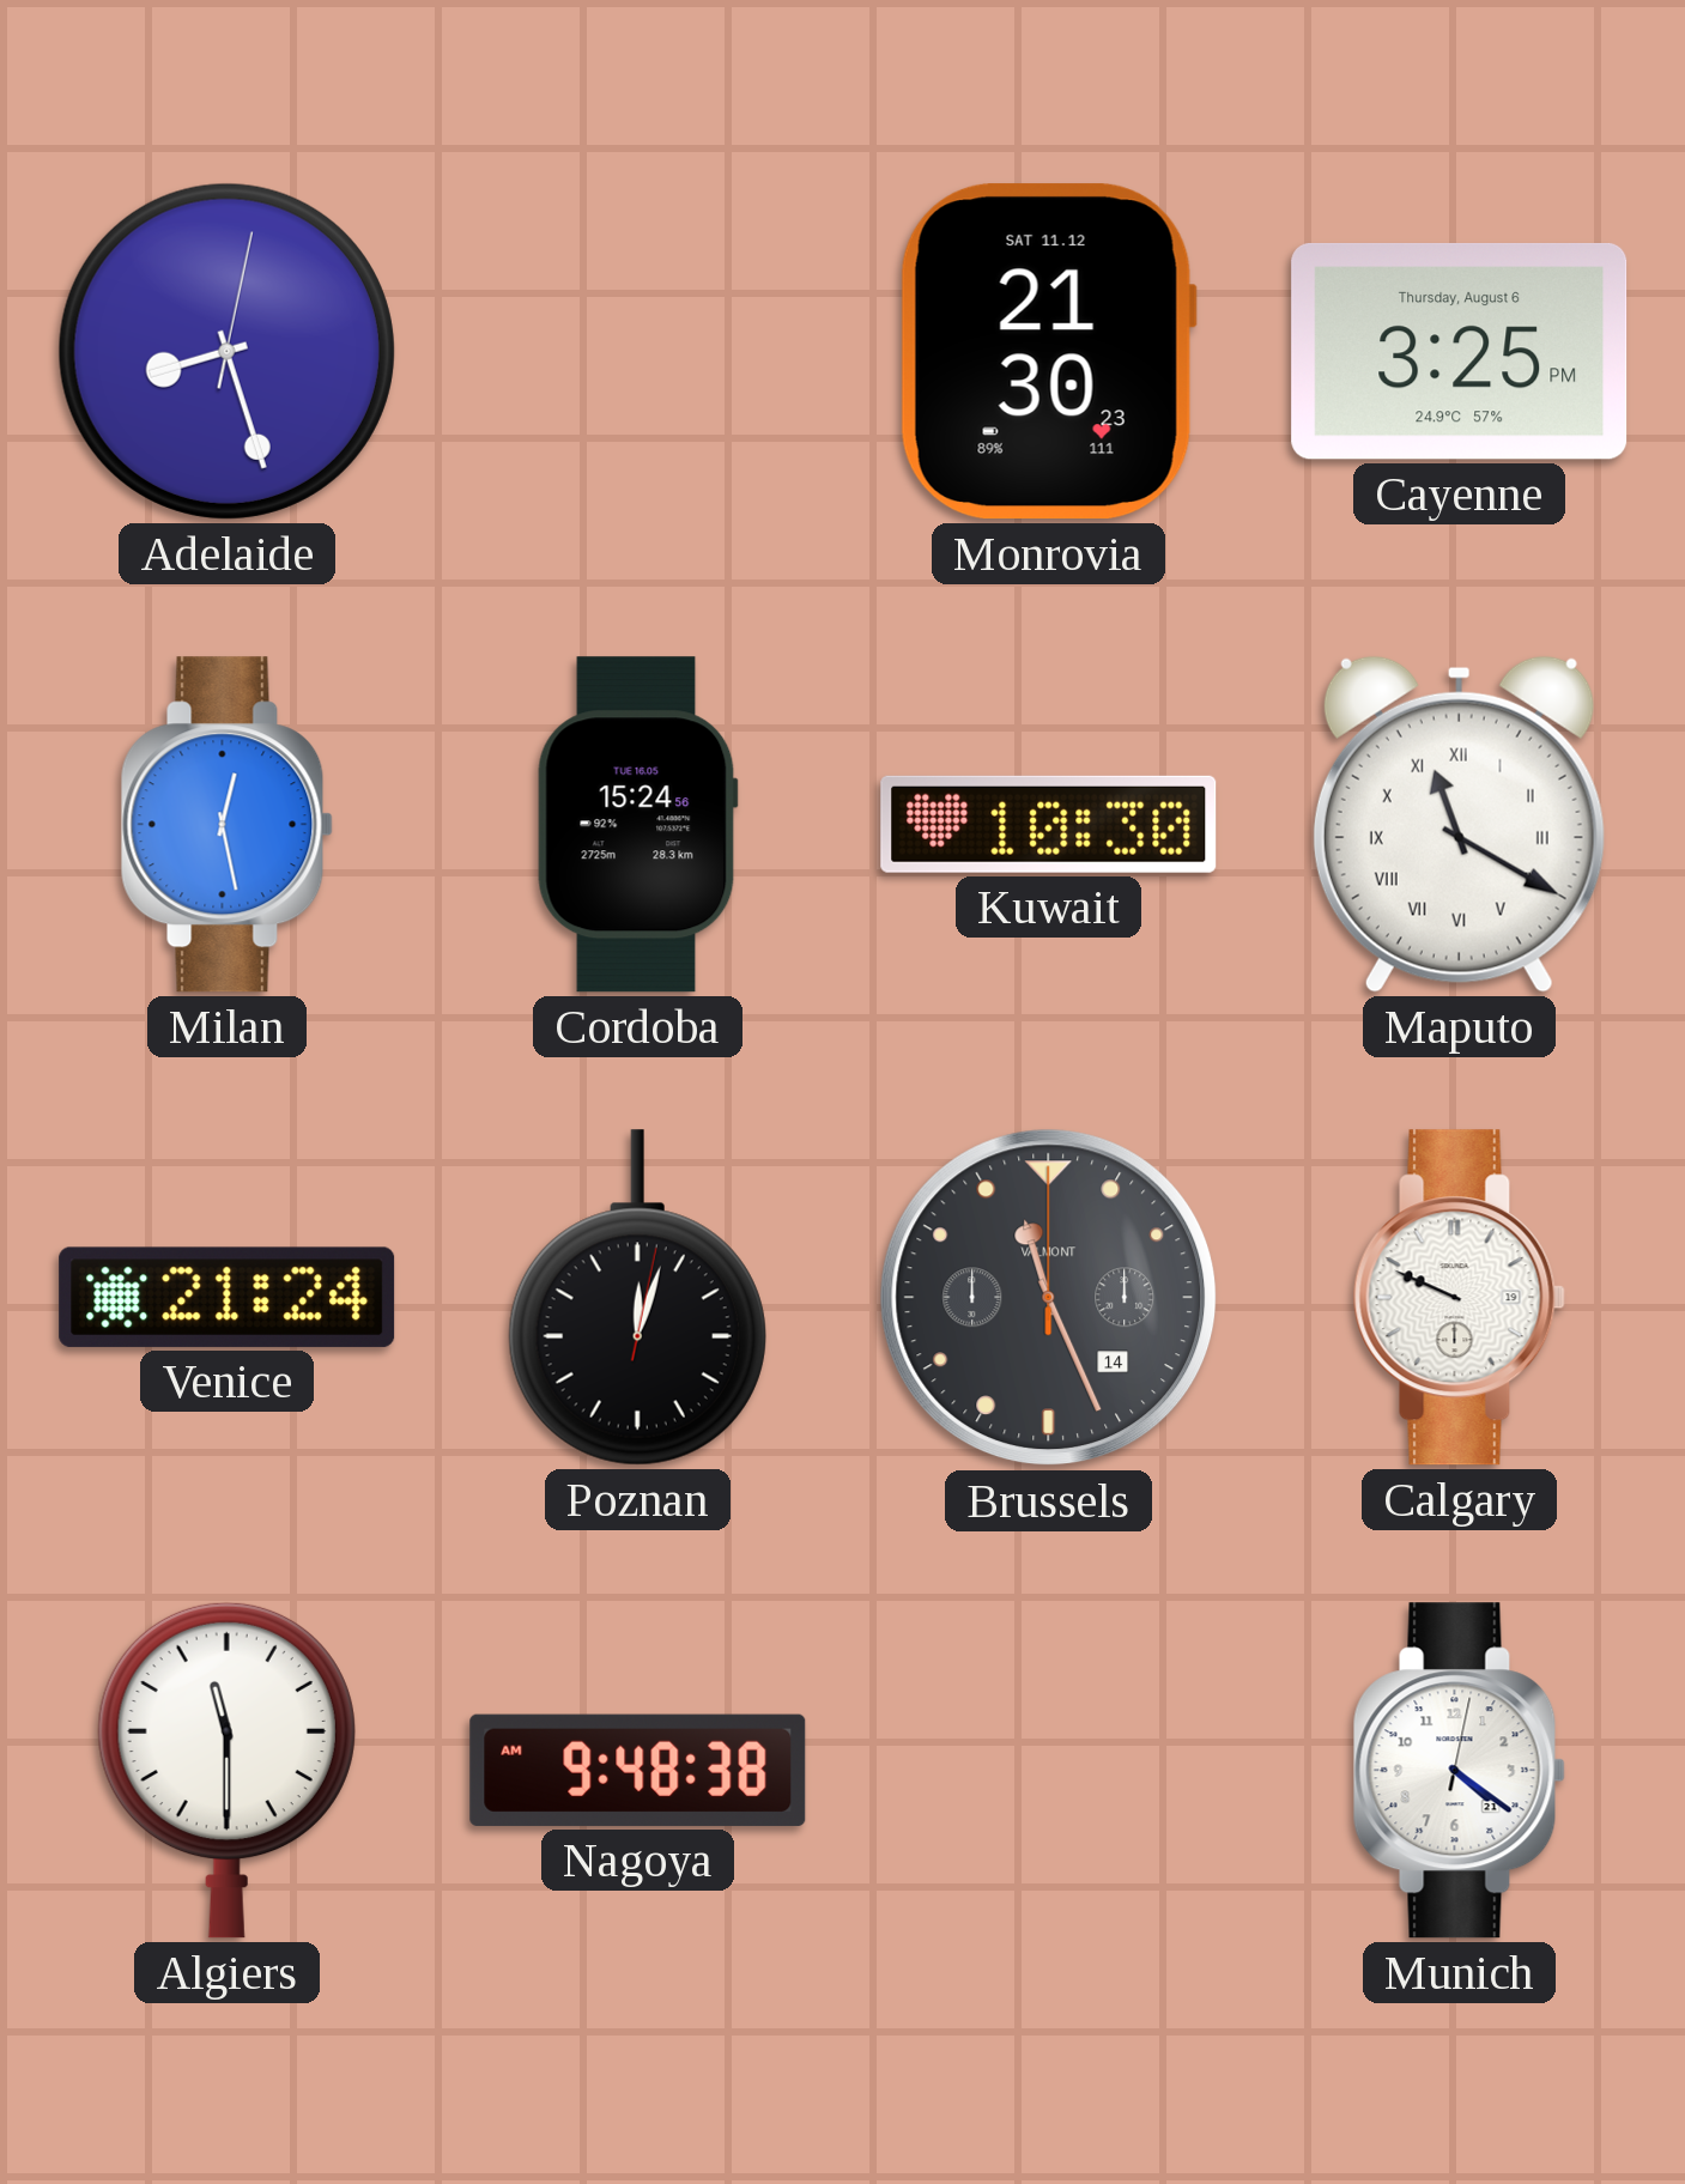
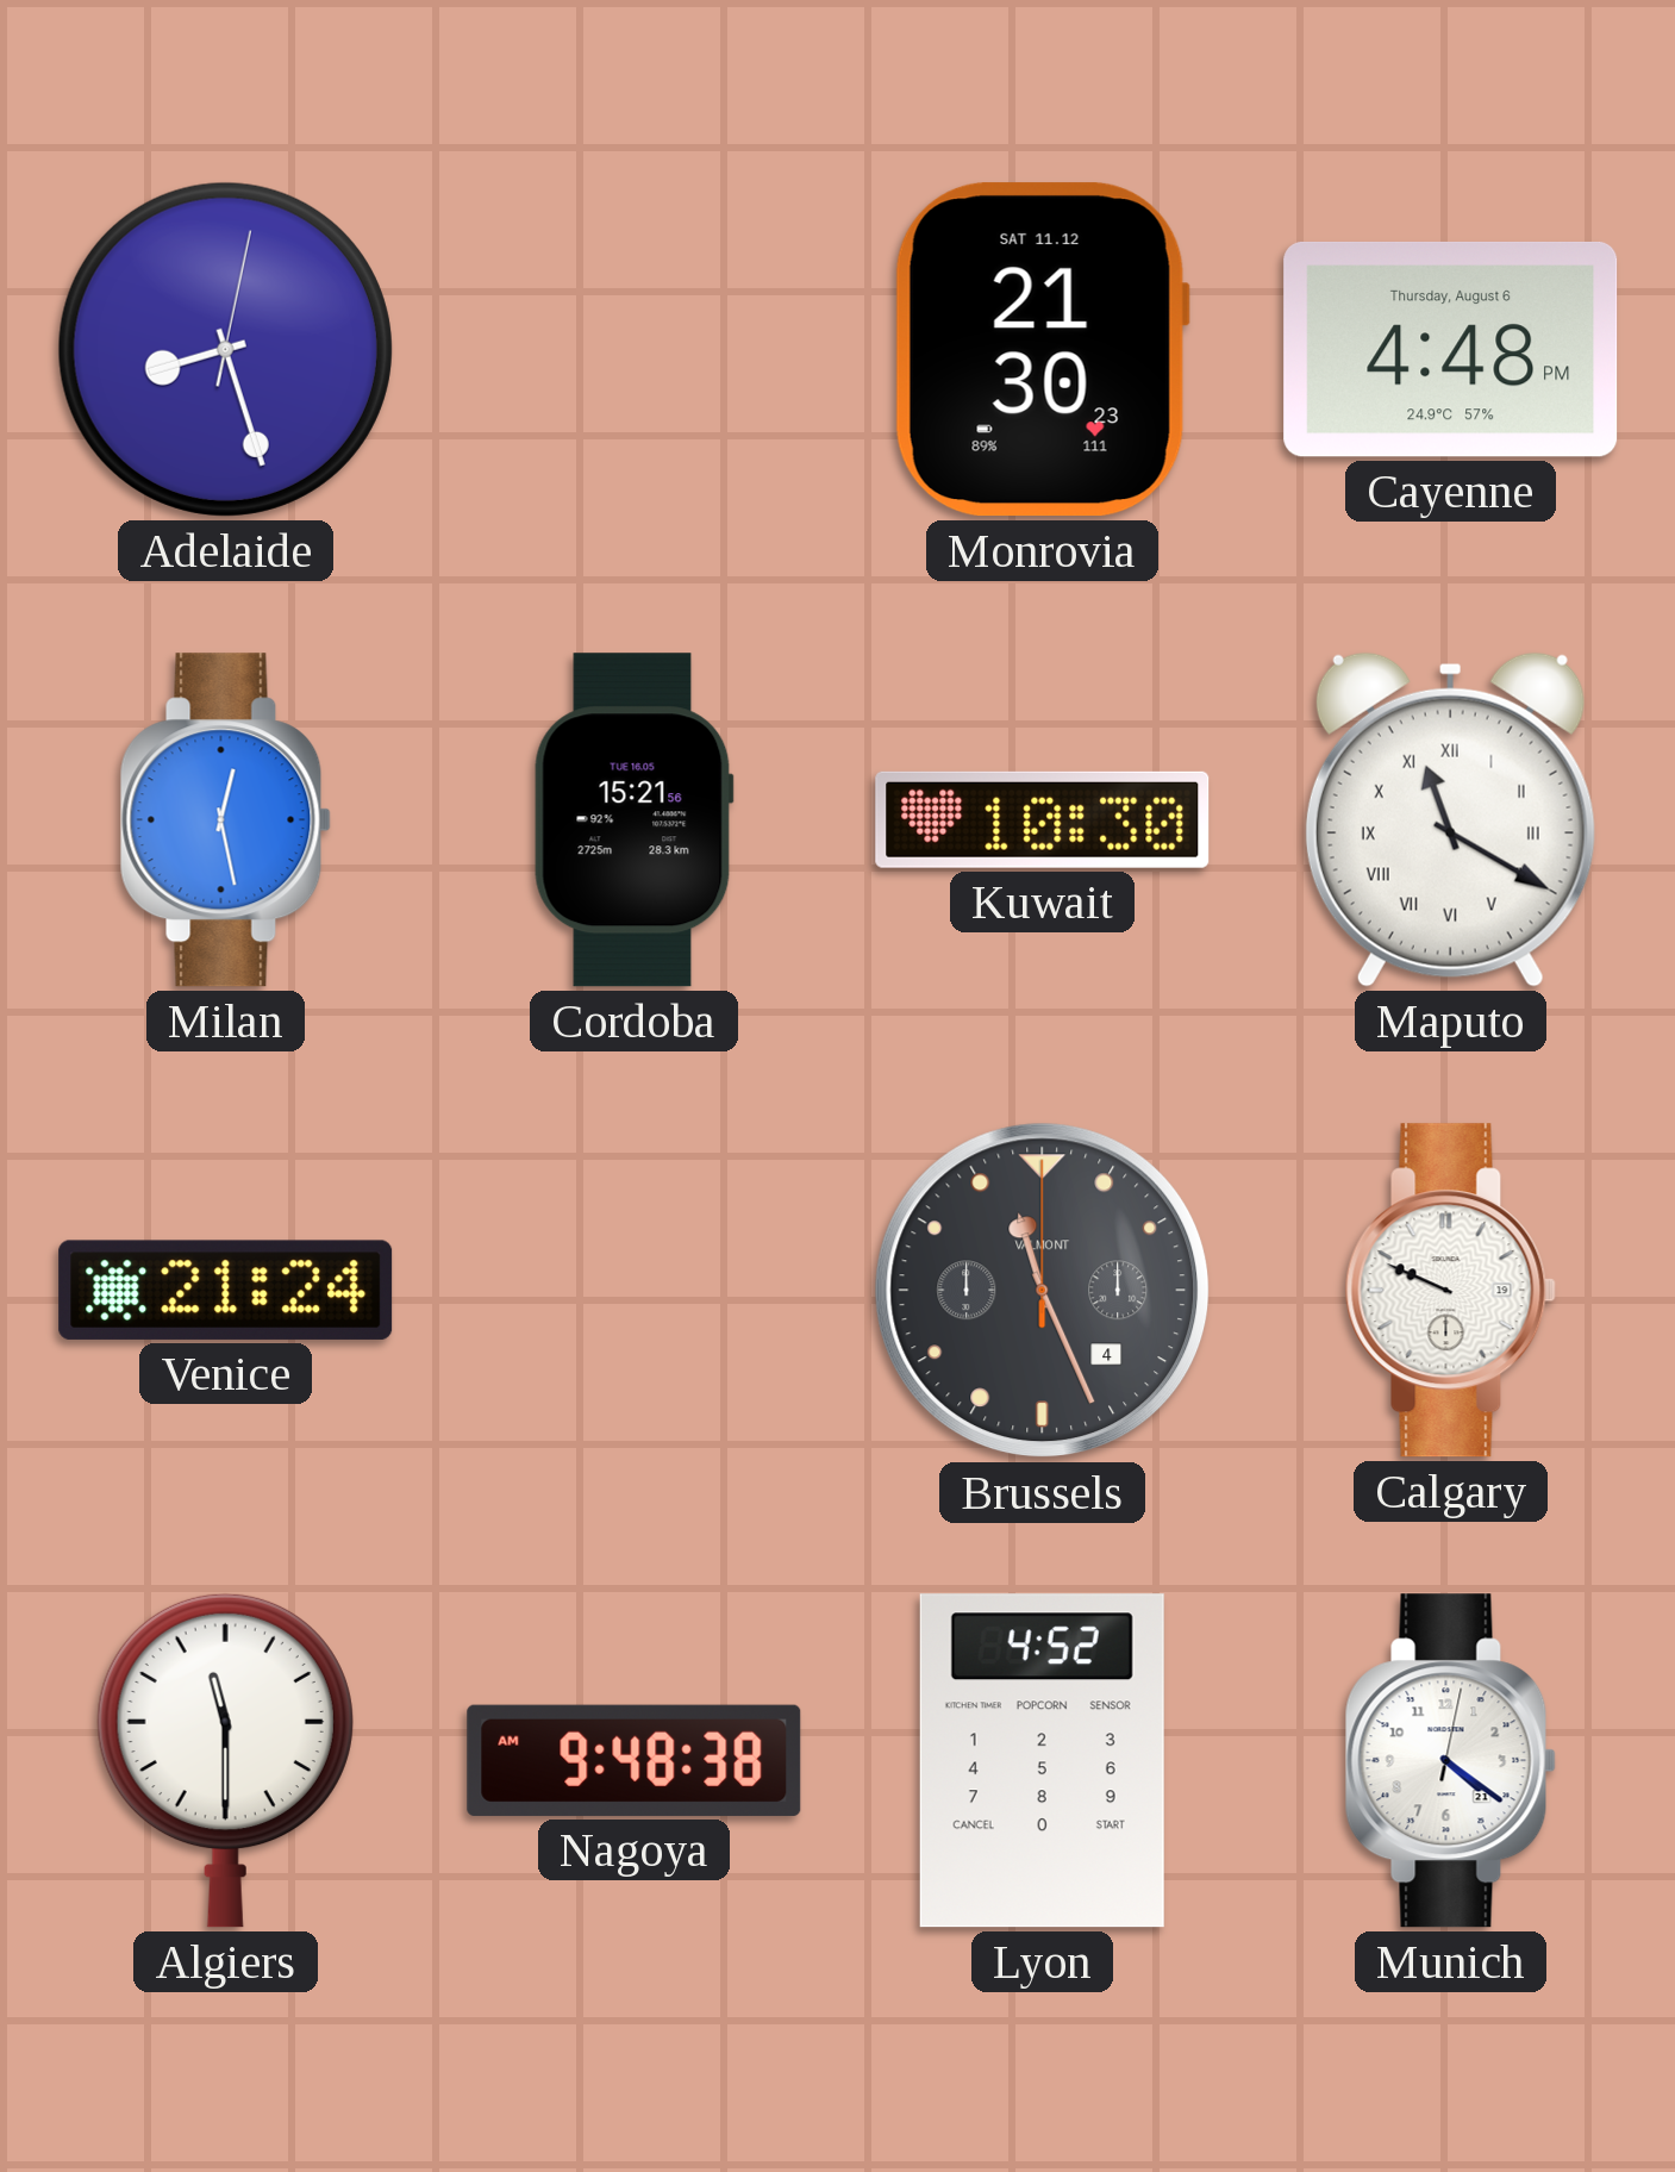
Cayenne: 3:25 -> 4:48 (1451, 349)
Cordoba: 15:24 -> 15:21 (633, 820)
Poznan: 12:03 -> none (637, 1298)
Brussels date: 14 -> 4 (1043, 1291)
Lyon: none -> 4:52 (1042, 1761)
